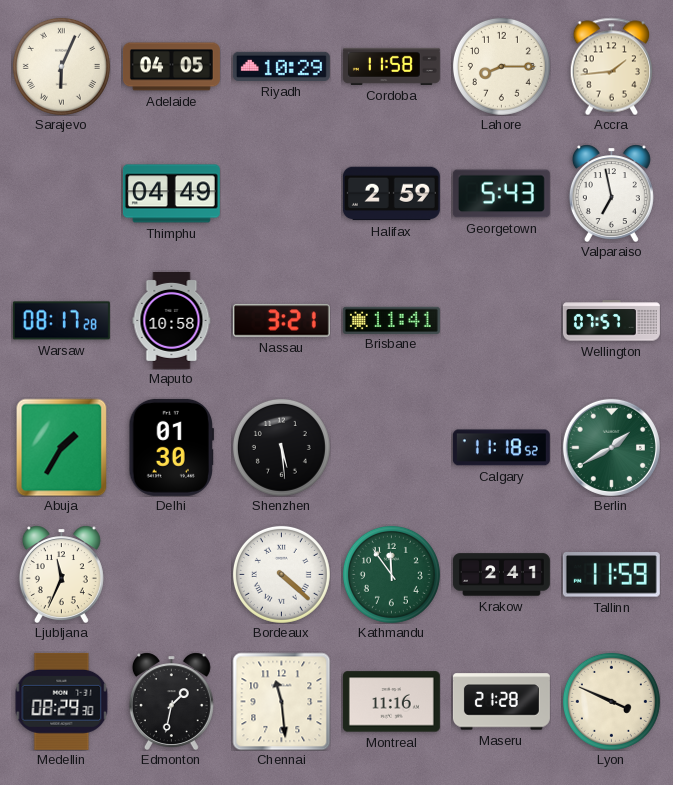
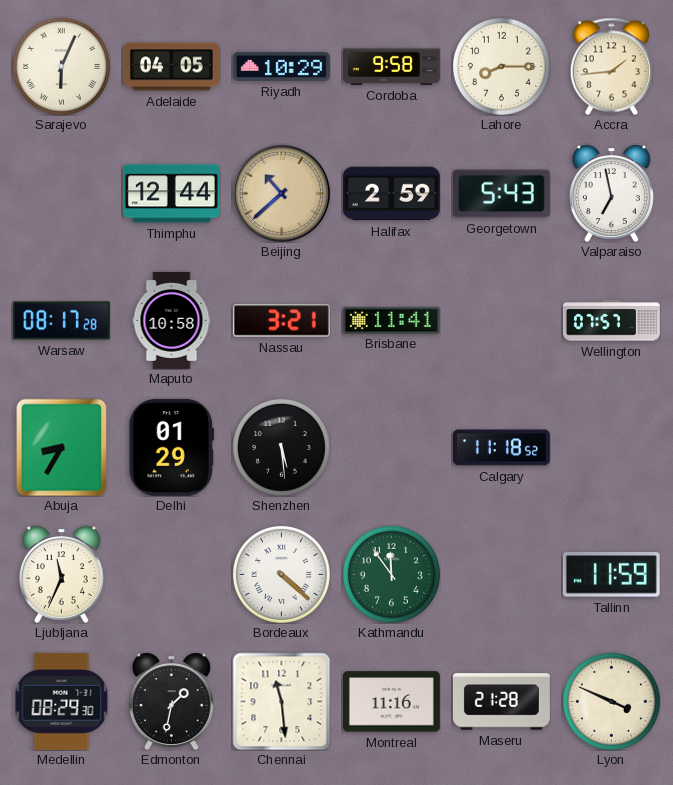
Cordoba: 11:58 -> 9:58 (391, 66)
Thimphu: 04:49 -> 12:44 (171, 194)
Beijing: none -> 10:38 (281, 193)
Abuja: 1:35 -> 8:35 (62, 447)
Delhi: 01:30 -> 01:29 (172, 447)
Berlin: 1:40 -> none (611, 447)
Krakow: 2:41 -> none (501, 575)
